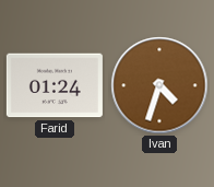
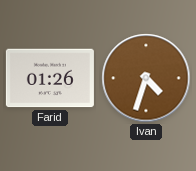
Farid: 01:24 -> 01:26 (50, 78)
